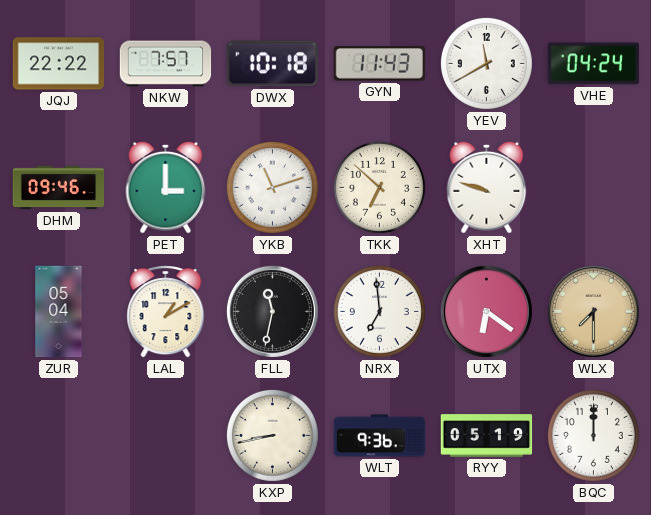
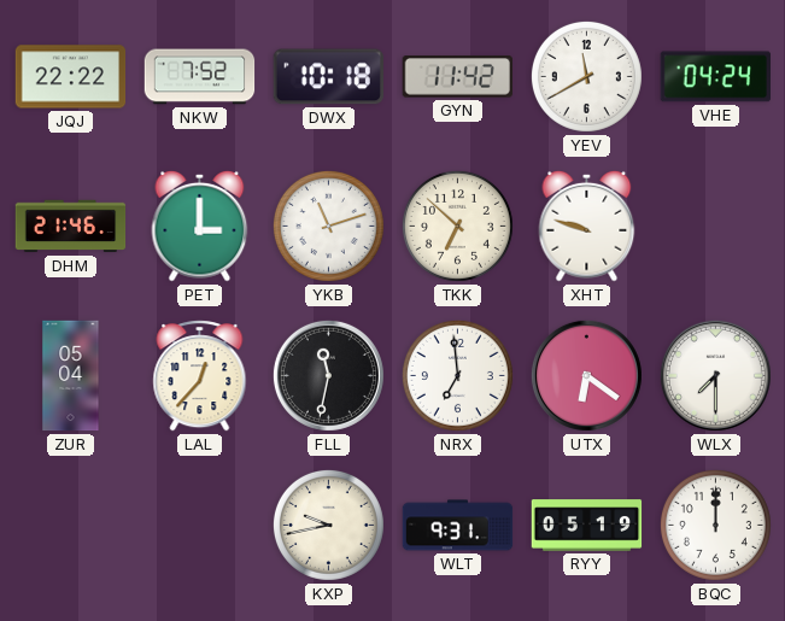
NKW: 7:57 -> 7:52 (200, 77)
GYN: 11:43 -> 11:42 (457, 77)
DHM: 09:46 -> 21:46 (71, 227)
LAL: 1:10 -> 12:37 (200, 376)
WLX dial: champagne -> white (715, 375)
KXP: 8:43 -> 9:43 (328, 525)
WLT: 9:36 -> 9:31 (458, 526)
